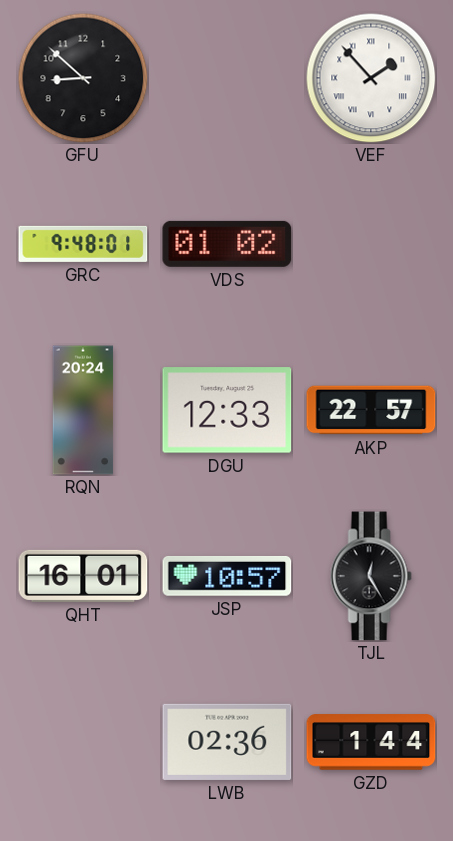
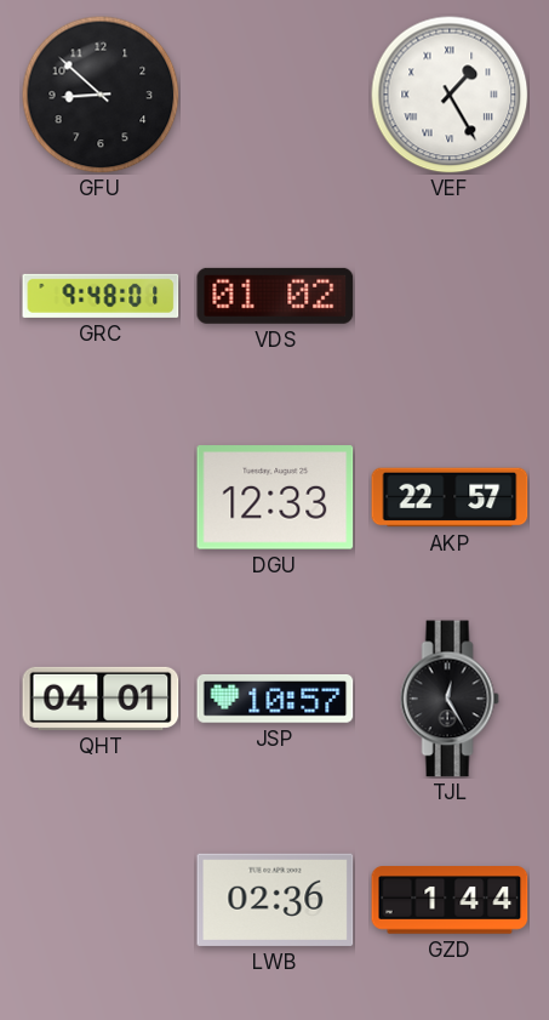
VEF: 1:53 -> 1:25 (450, 95)
RQN: 20:24 -> none (83, 410)
QHT: 16:01 -> 04:01 (101, 699)
